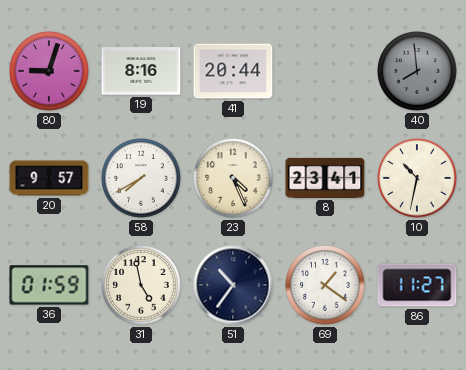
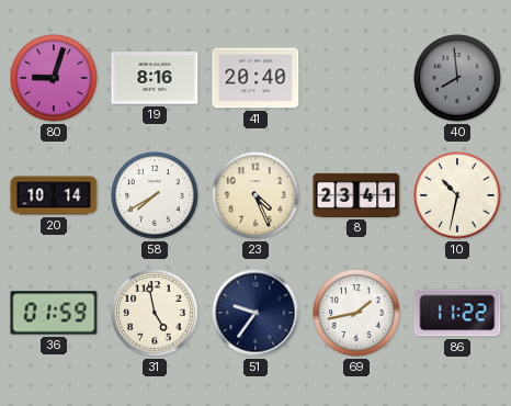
41: 20:44 -> 20:40 (256, 78)
20: 9:57 -> 10:14 (54, 195)
51: 10:36 -> 9:36 (256, 313)
69: 1:21 -> 1:43 (356, 313)
86: 11:27 -> 11:22 (457, 313)
